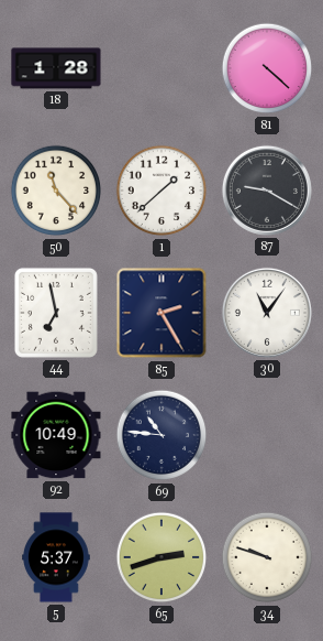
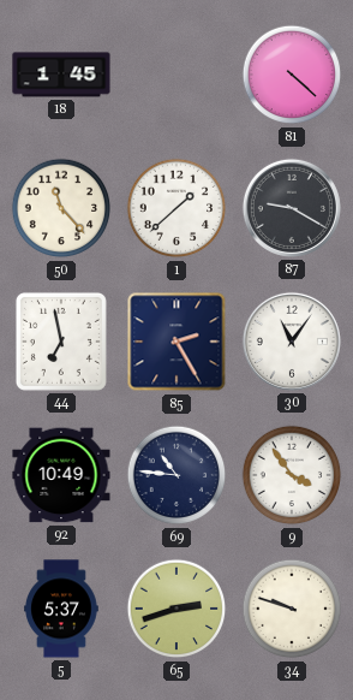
18: 1:28 -> 1:45 (61, 75)
9: none -> 3:54 (292, 475)
